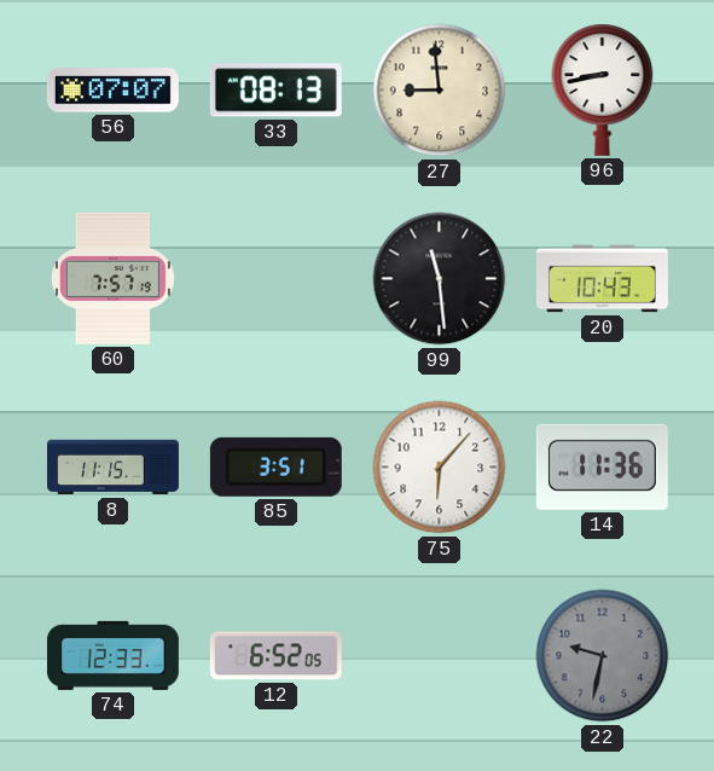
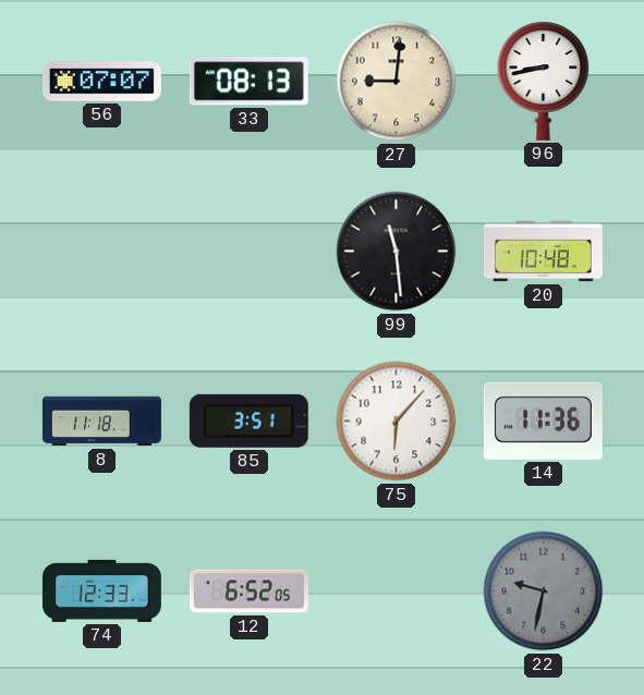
27: 8:59 -> 9:01 (397, 82)
60: 7:57 -> none (112, 278)
20: 10:43 -> 10:48 (543, 252)
8: 11:15 -> 11:18 (102, 422)
